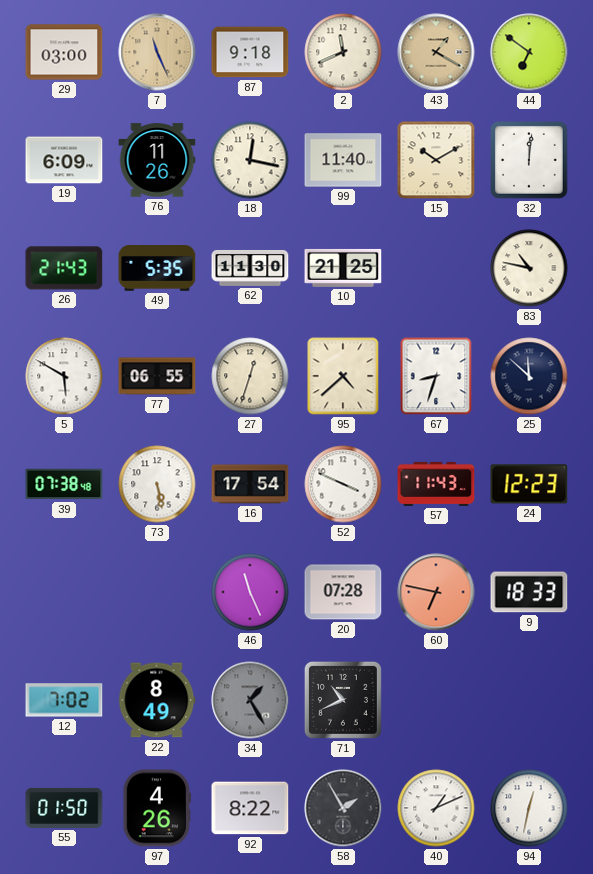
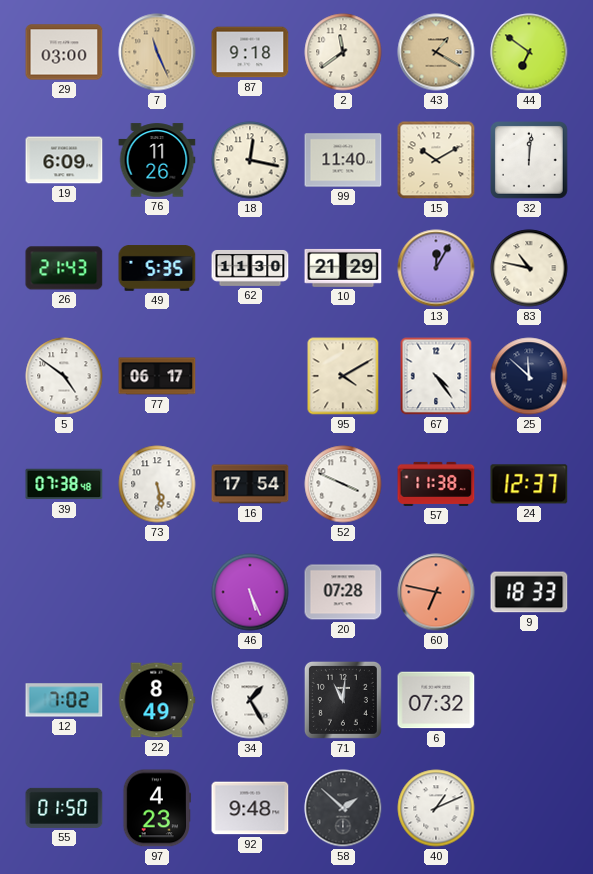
2: 11:41 -> 11:39 (343, 52)
10: 21:25 -> 21:29 (343, 268)
13: none -> 12:05 (436, 268)
5: 5:50 -> 4:51 (64, 376)
77: 06:55 -> 06:17 (157, 376)
27: 12:33 -> none (250, 376)
95: 4:38 -> 4:10 (343, 376)
67: 8:33 -> 4:24 (436, 376)
57: 11:43 -> 11:38 (436, 484)
24: 12:23 -> 12:37 (529, 484)
46: 11:26 -> 5:26 (250, 592)
34 dial: grey -> white (250, 700)
71: 10:41 -> 11:01 (343, 700)
6: none -> 07:32 (436, 700)
97: 4:26 -> 4:23 (157, 808)
92: 8:22 -> 9:48 (250, 808)
58: 1:55 -> 1:52 (343, 808)
94: 12:32 -> none (529, 808)
